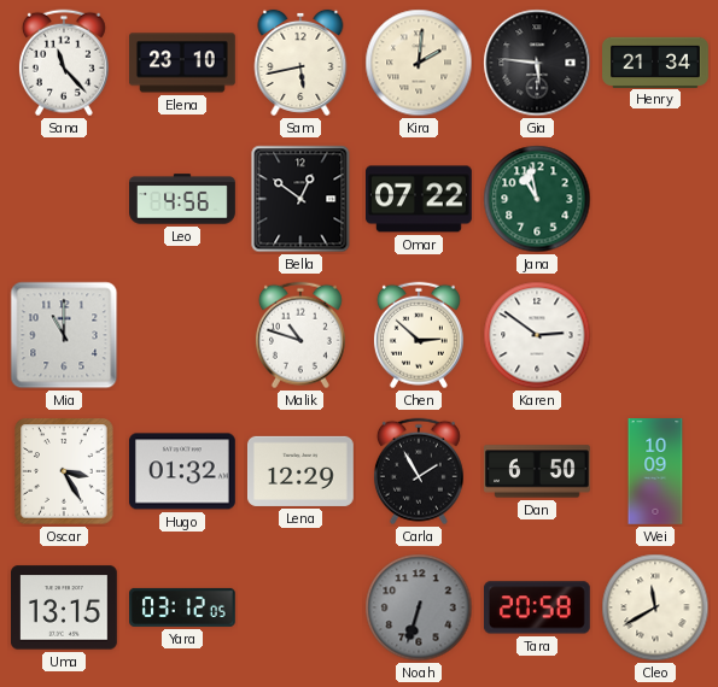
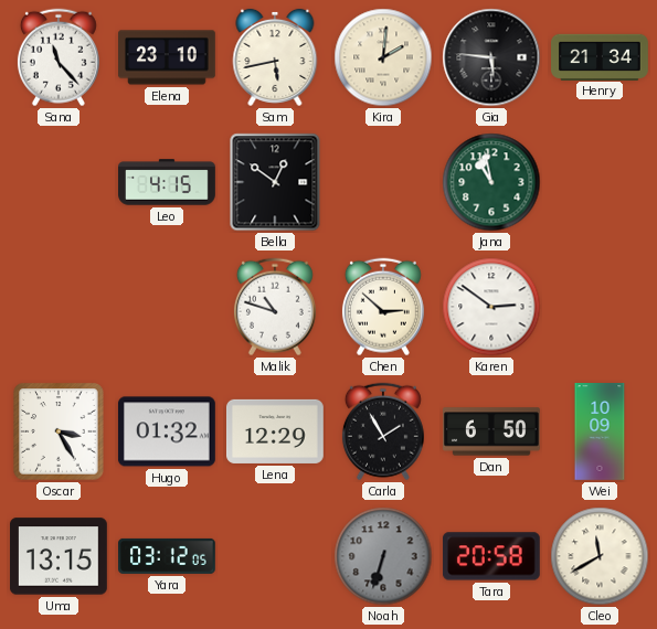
Leo: 4:56 -> 4:15 (168, 182)
Omar: 07:22 -> none (420, 199)
Mia: 11:00 -> none (64, 335)
